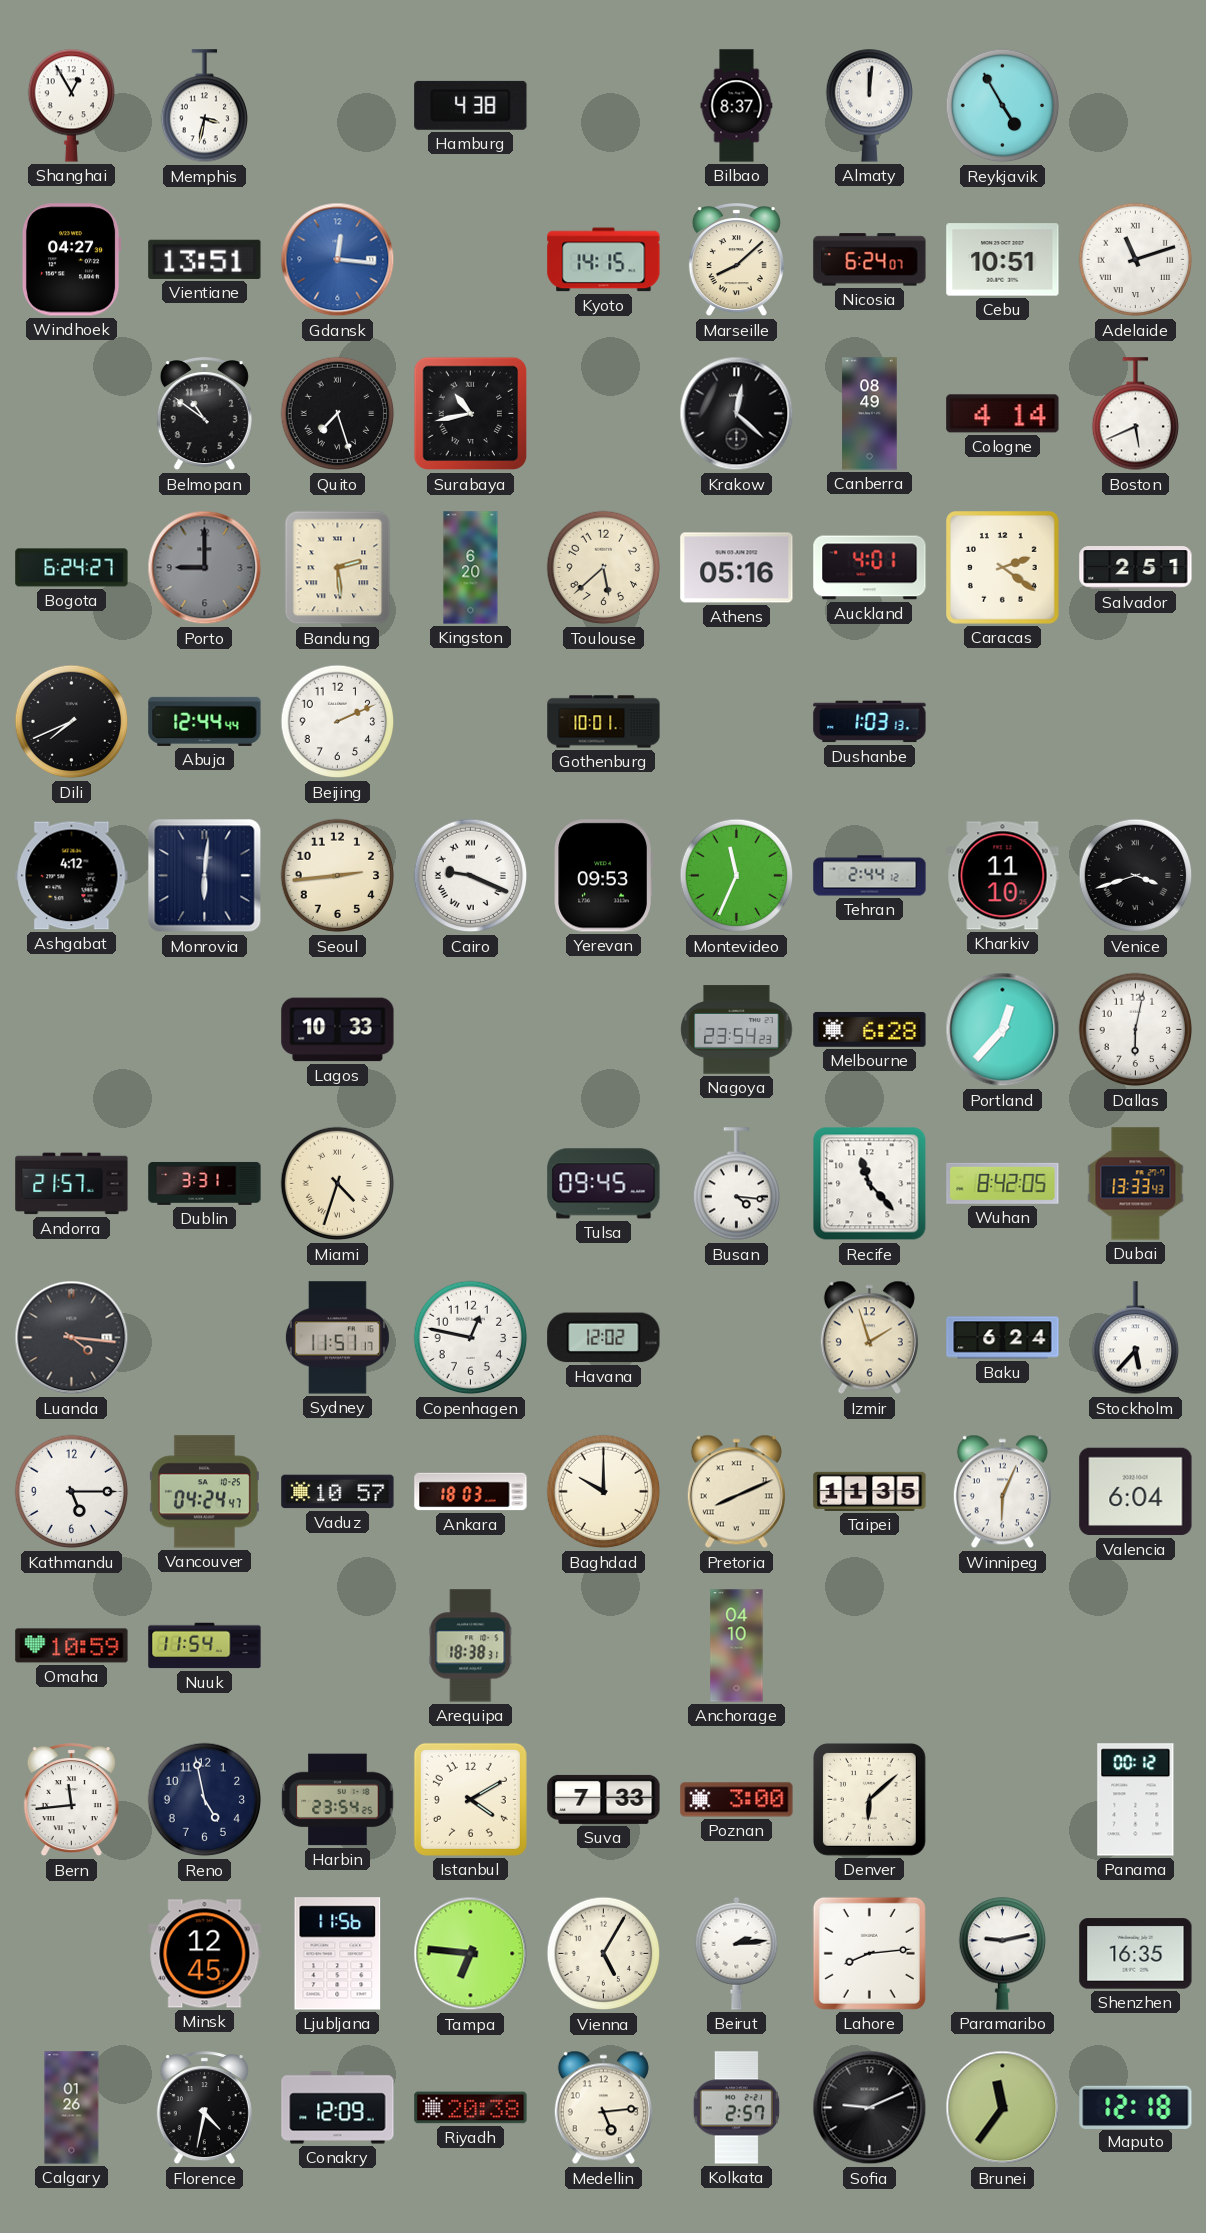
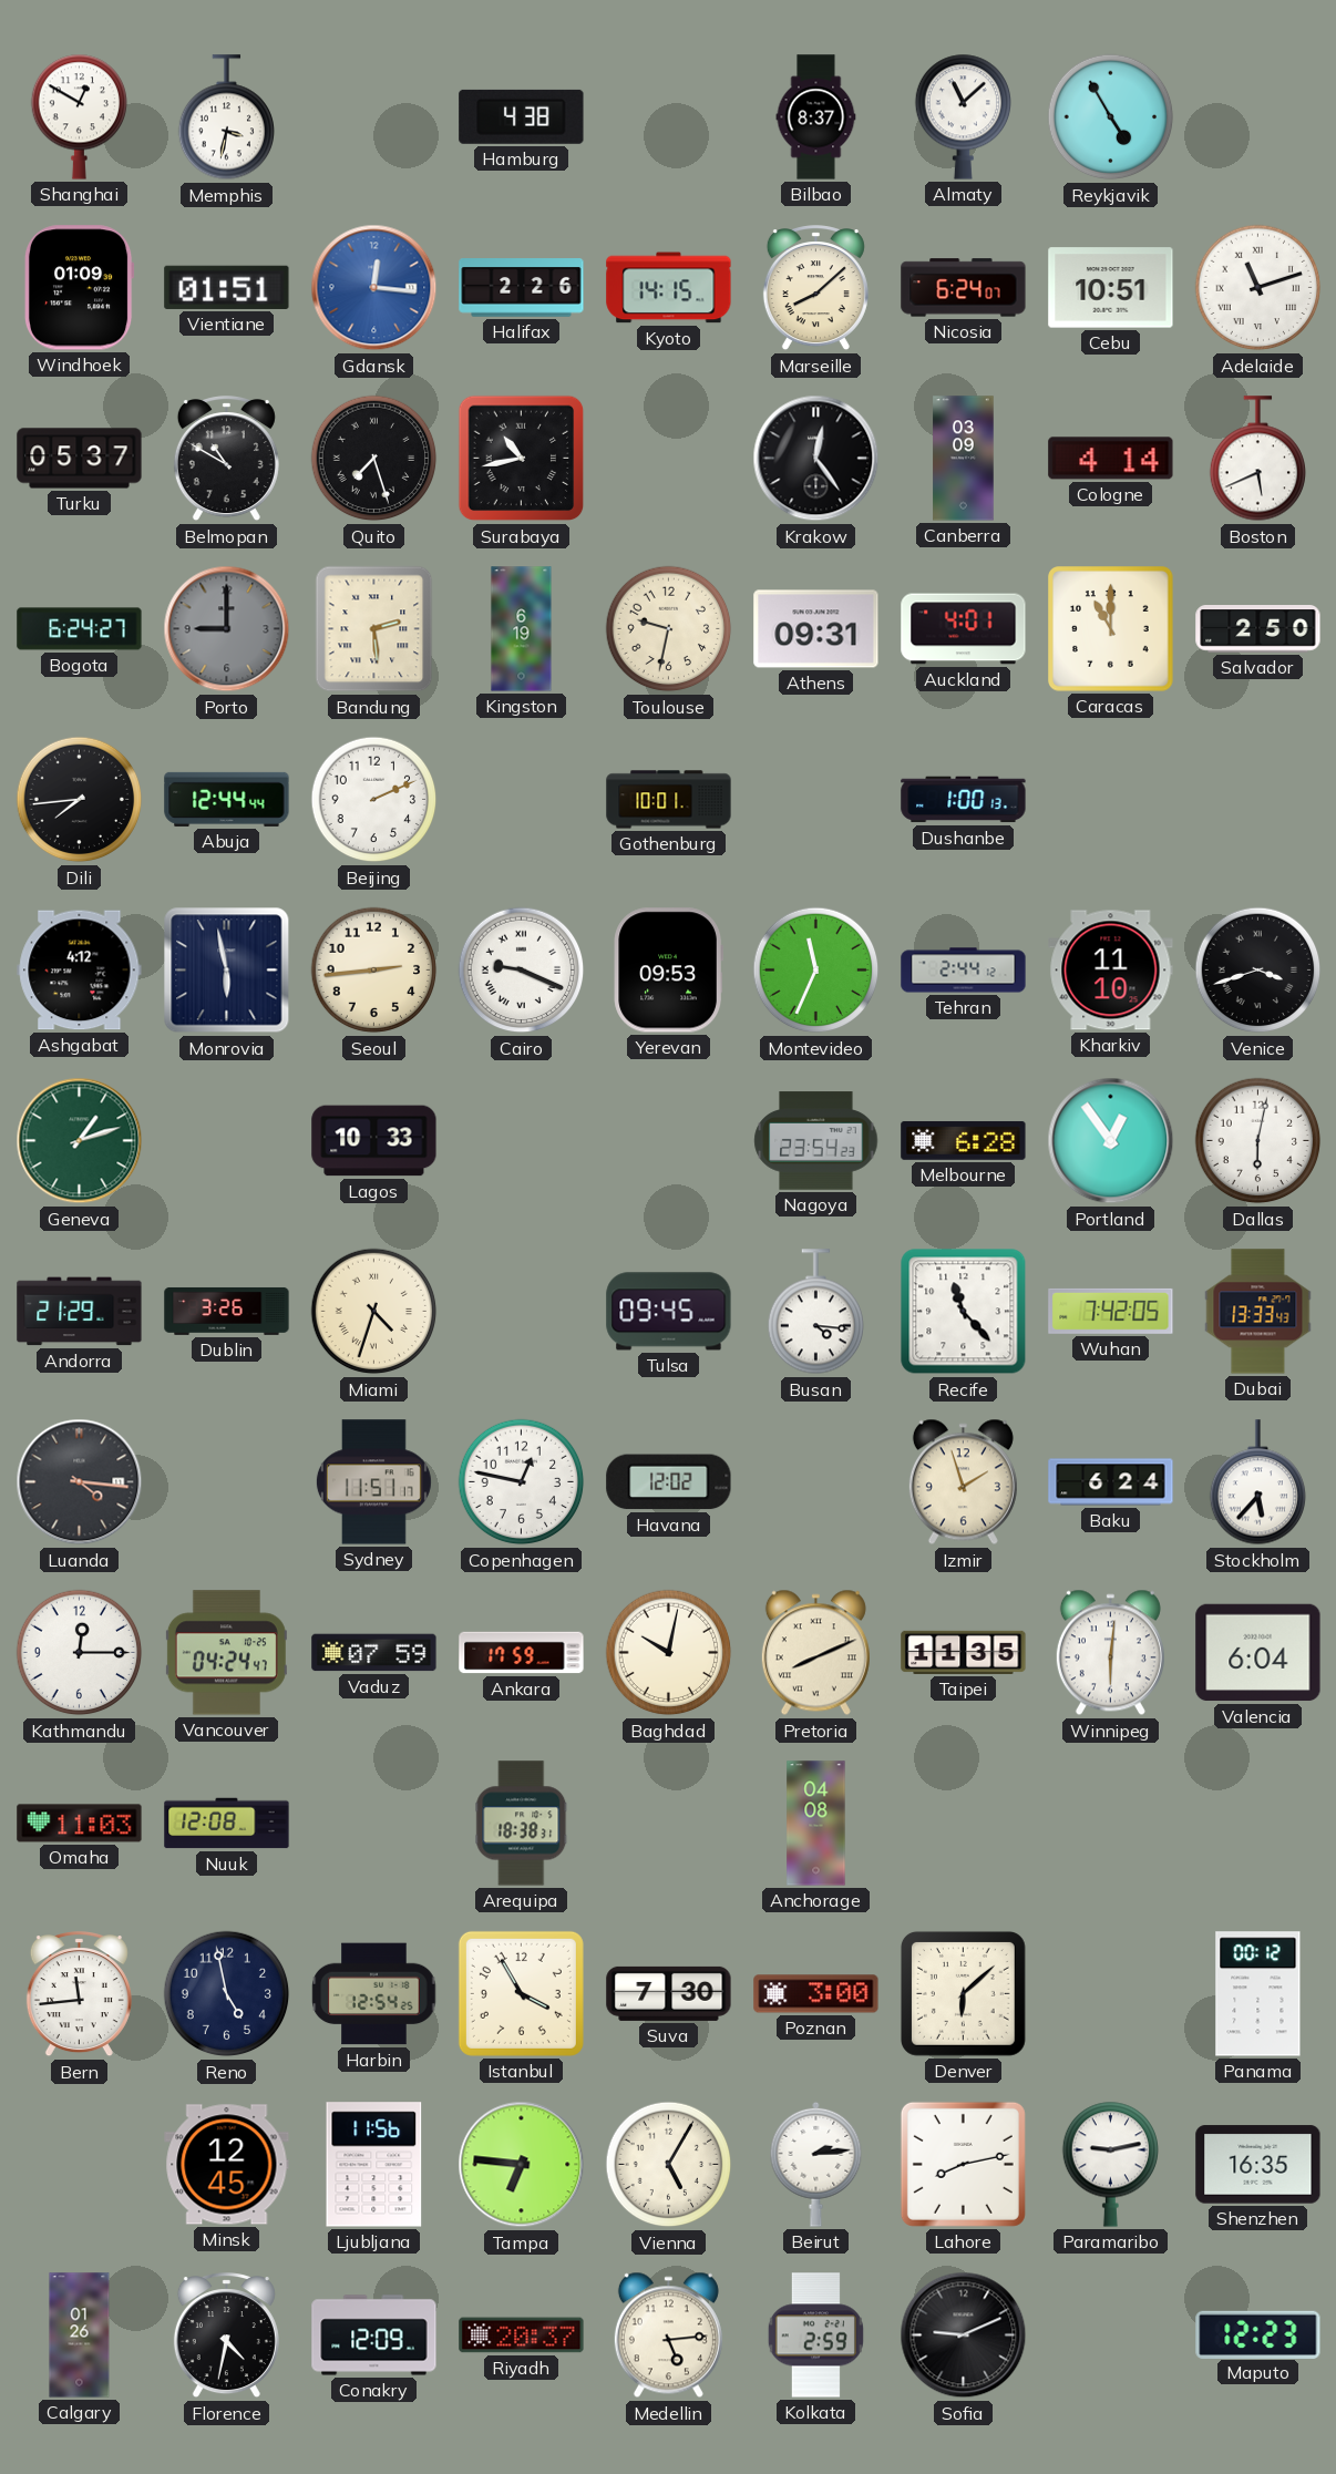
Shanghai: 12:55 -> 12:50 (79, 116)
Almaty: 12:01 -> 11:08 (963, 116)
Windhoek: 04:27 -> 01:09 (79, 288)
Vientiane: 13:51 -> 01:51 (227, 287)
Halifax: none -> 2:26 (522, 288)
Turku: none -> 05:37 (80, 459)
Belmopan: 10:51 -> 10:50 (226, 459)
Krakow: 12:22 -> 12:24 (816, 459)
Canberra: 08:49 -> 03:09 (964, 459)
Kingston: 6:20 -> 6:19 (522, 629)
Toulouse: 5:38 -> 9:32 (669, 629)
Athens: 05:16 -> 09:31 (816, 629)
Caracas: 2:21 -> 11:00 (1111, 629)
Salvador: 2:51 -> 2:50 (1258, 629)
Dili: 7:41 -> 7:44 (80, 800)
Dushanbe: 1:03 -> 1:00 (964, 800)
Monrovia: 6:01 -> 5:58 (227, 971)
Geneva: none -> 1:12 (80, 1141)
Portland: 12:37 -> 12:54 (1111, 1141)
Andorra: 21:57 -> 21:29 (80, 1312)
Dublin: 3:31 -> 3:26 (227, 1312)
Wuhan: 8:42 -> 7:42 (1111, 1311)
Kathmandu: 5:15 -> 12:15 (80, 1653)
Vaduz: 10:57 -> 07:59 (374, 1653)
Ankara: 18:03 -> 17:59 (522, 1653)
Baghdad: 10:00 -> 10:02 (669, 1653)
Winnipeg: 6:04 -> 6:01 (1110, 1653)
Omaha: 10:59 -> 11:03 (80, 1824)
Nuuk: 11:54 -> 12:08 (227, 1824)
Anchorage: 04:10 -> 04:08 (816, 1824)
Harbin: 23:54 -> 12:54 (374, 1994)
Istanbul: 4:10 -> 3:55 (521, 1993)
Suva: 7:33 -> 7:30 (669, 1993)
Lahore: 8:14 -> 8:13 (963, 2164)
Riyadh: 20:38 -> 20:37 (522, 2336)
Kolkata: 2:57 -> 2:59 (815, 2336)
Brunei: 11:36 -> none (1003, 2108)
Maputo: 12:18 -> 12:23 (1258, 2334)
